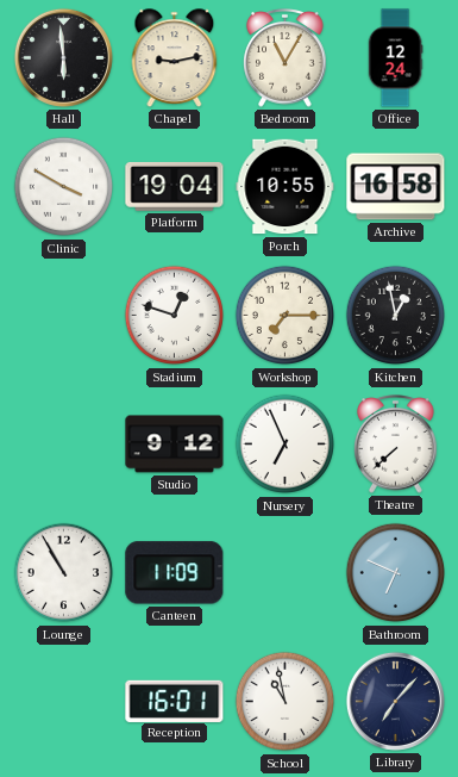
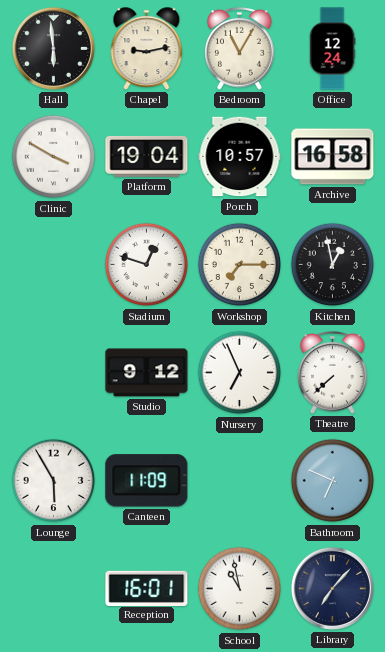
Porch: 10:55 -> 10:57 (240, 157)
Lounge: 10:55 -> 5:55 (54, 481)
